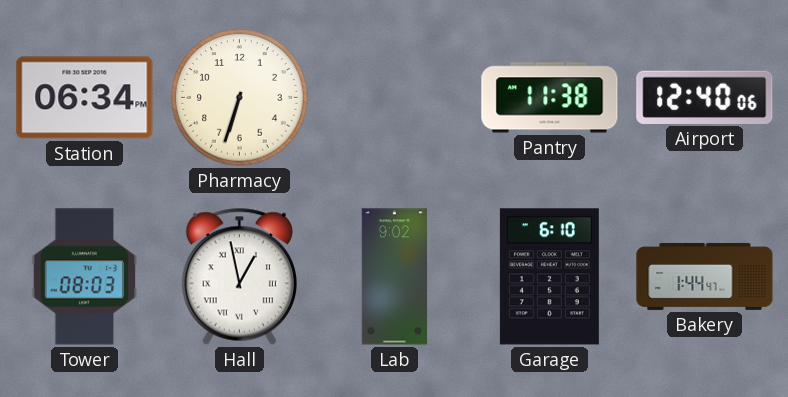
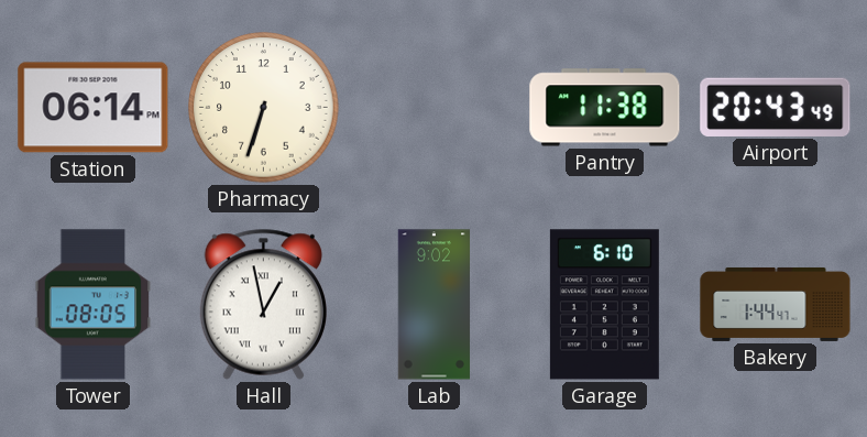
Station: 06:34 -> 06:14 (94, 108)
Airport: 12:40 -> 20:43 (776, 107)
Tower: 08:03 -> 08:05 (94, 305)
